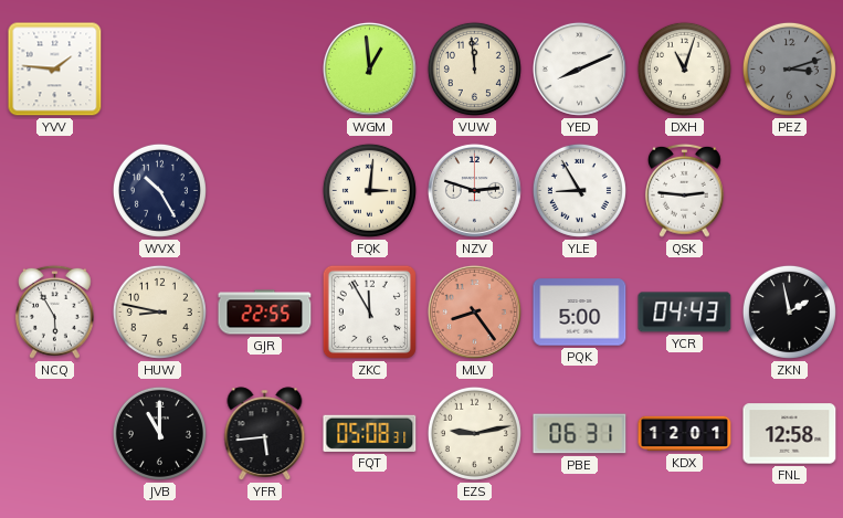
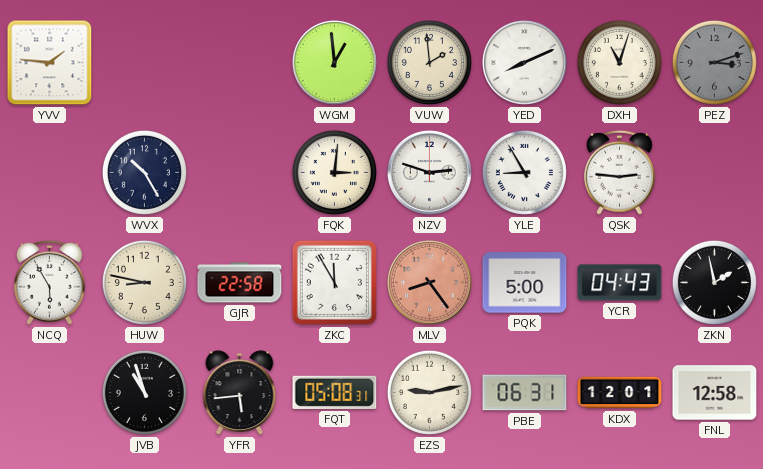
VUW: 11:59 -> 1:59 (429, 62)
GJR: 22:55 -> 22:58 (240, 283)
JVB: 11:00 -> 10:57 (144, 392)
